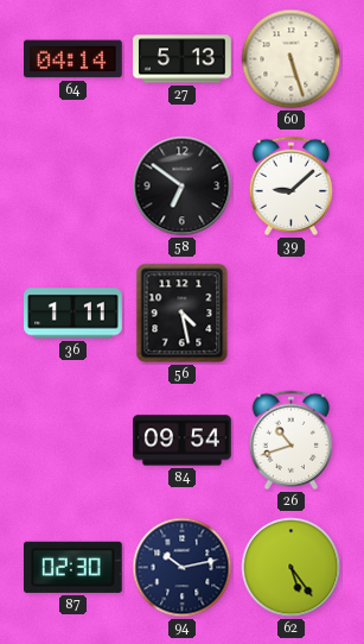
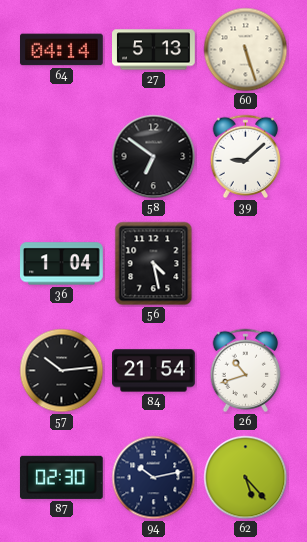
36: 1:11 -> 1:04 (62, 264)
57: none -> 10:14 (62, 371)
84: 09:54 -> 21:54 (154, 371)
62: 5:24 -> 5:23 (246, 478)
